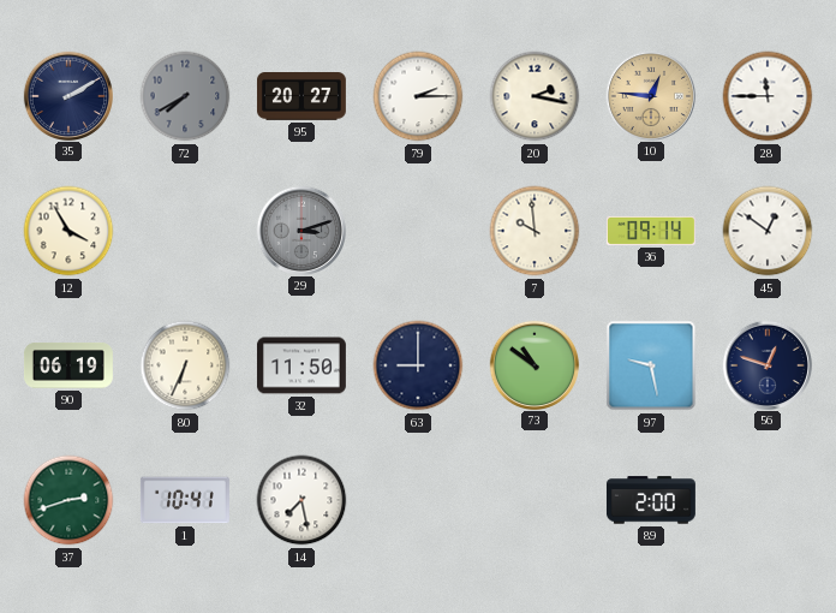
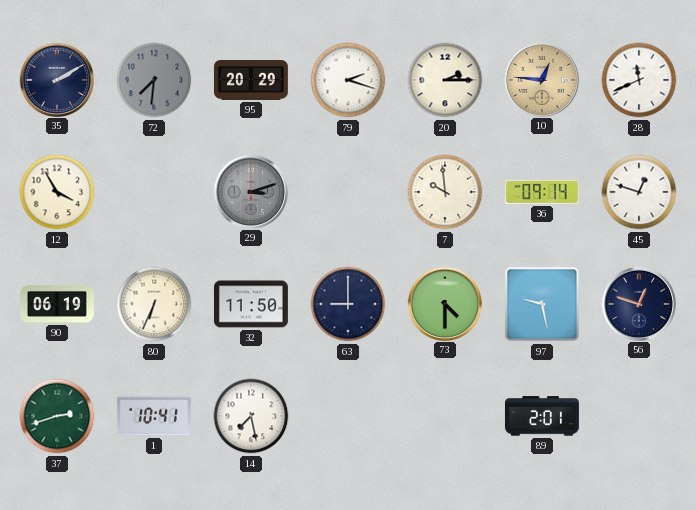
72: 7:40 -> 7:31 (154, 80)
95: 20:27 -> 20:29 (251, 81)
79: 2:15 -> 2:18 (348, 80)
20: 2:17 -> 2:15 (445, 80)
28: 11:45 -> 11:41 (639, 80)
45: 12:51 -> 12:48 (639, 192)
73: 10:51 -> 4:30 (444, 303)
89: 2:00 -> 2:01 (542, 416)
